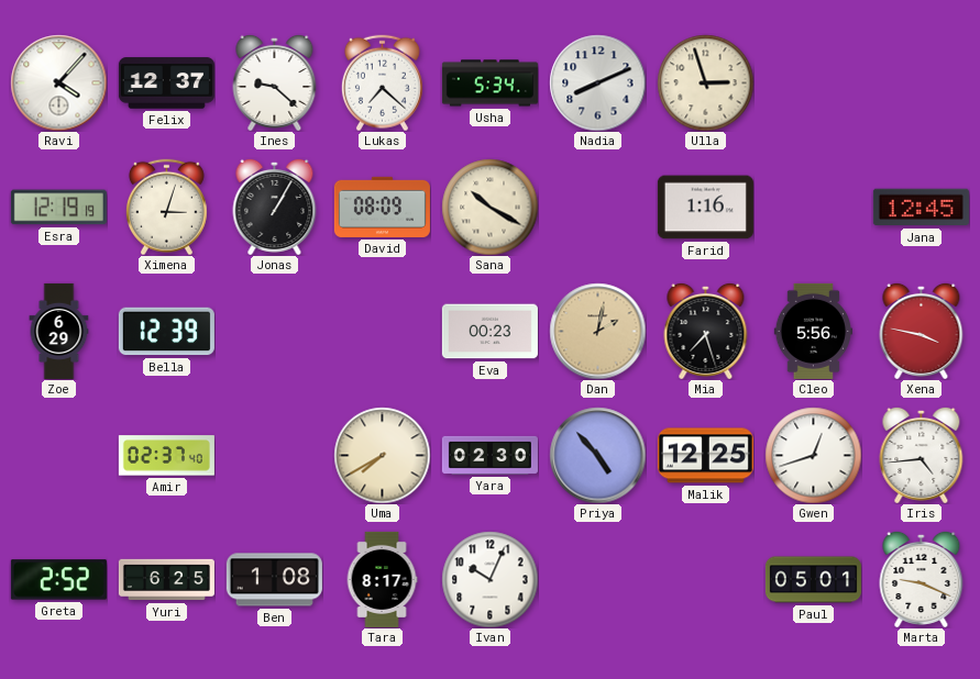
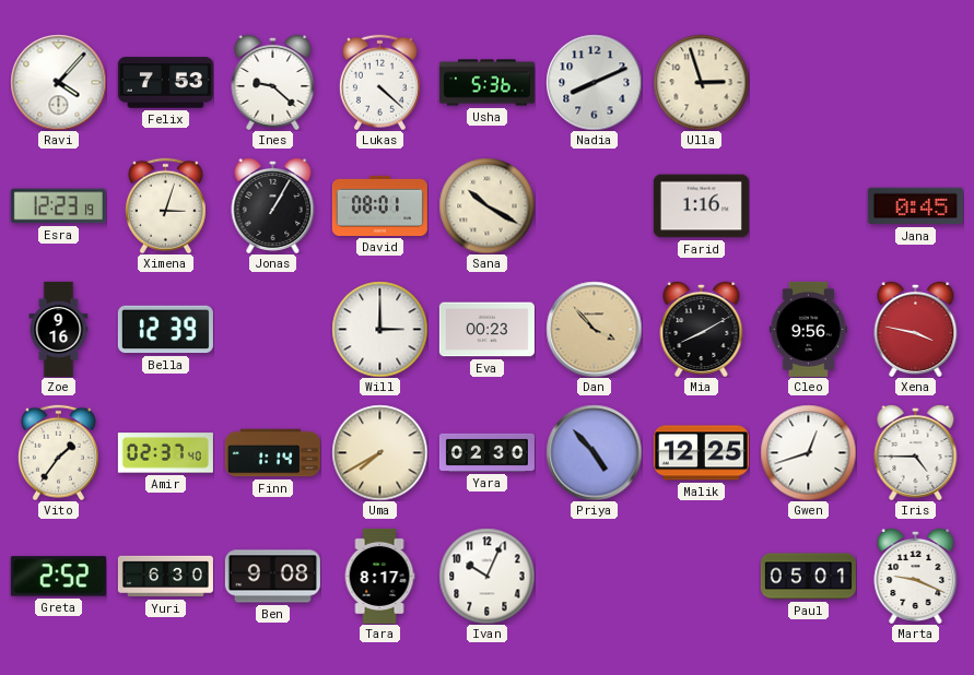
Felix: 12:37 -> 7:53 (165, 83)
Lukas: 7:22 -> 4:22 (379, 82)
Usha: 5:34 -> 5:36 (486, 83)
Esra: 12:19 -> 12:23 (58, 206)
David: 08:09 -> 08:01 (379, 205)
Jana: 12:45 -> 0:45 (915, 206)
Zoe: 6:29 -> 9:16 (59, 329)
Will: none -> 3:00 (379, 329)
Dan: 2:02 -> 3:53 (594, 329)
Mia: 7:27 -> 8:10 (702, 329)
Cleo: 5:56 -> 9:56 (808, 329)
Vito: none -> 1:36 (58, 452)
Finn: none -> 1:14 (272, 453)
Iris: 4:44 -> 4:45 (916, 452)
Yuri: 6:25 -> 6:30 (165, 577)
Ben: 1:08 -> 9:08 (272, 577)
